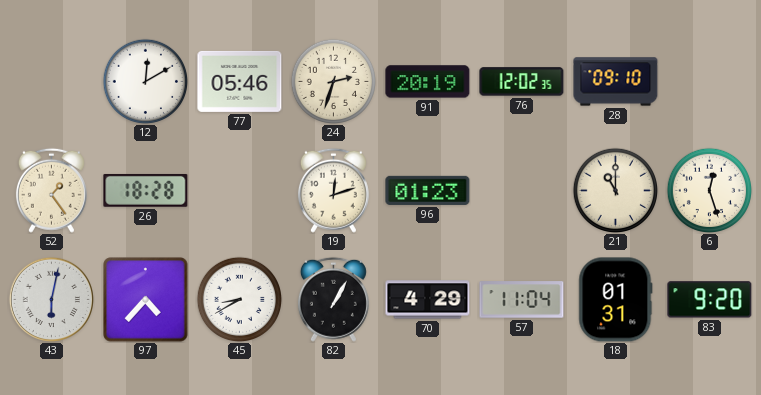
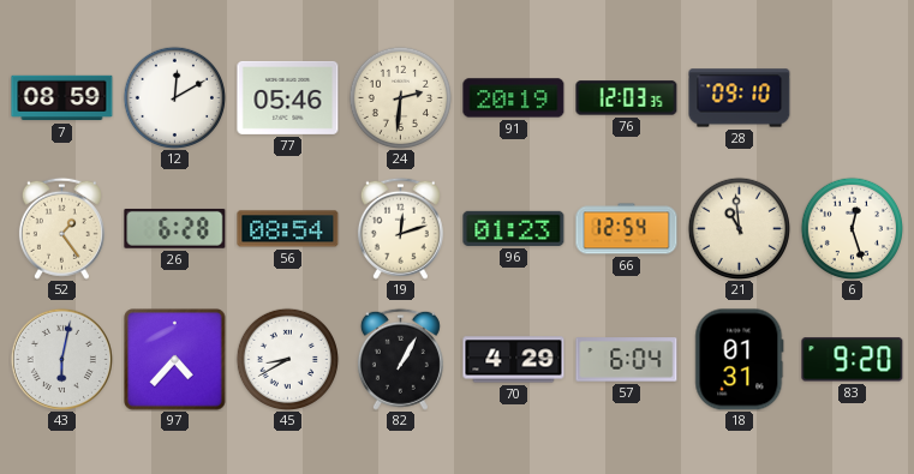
7: none -> 08:59 (62, 98)
24: 2:33 -> 2:31 (400, 97)
76: 12:02 -> 12:03 (627, 98)
26: 18:28 -> 6:28 (175, 228)
56: none -> 08:54 (288, 229)
66: none -> 12:54 (627, 229)
21: 11:00 -> 10:59 (739, 228)
57: 11:04 -> 6:04 (627, 360)
